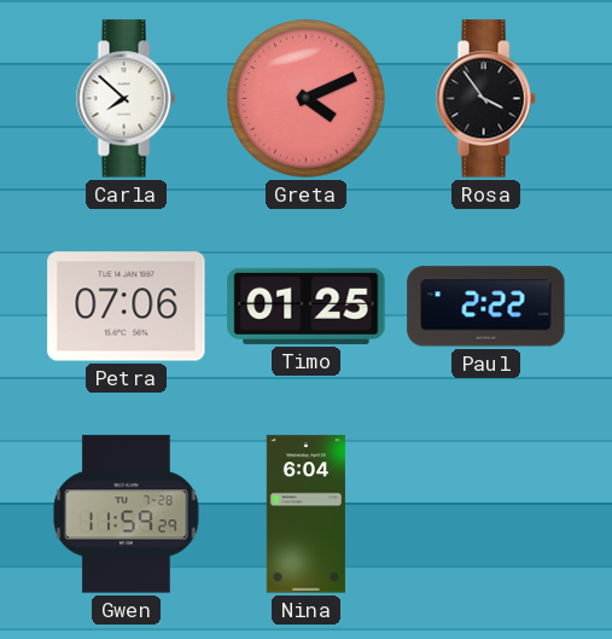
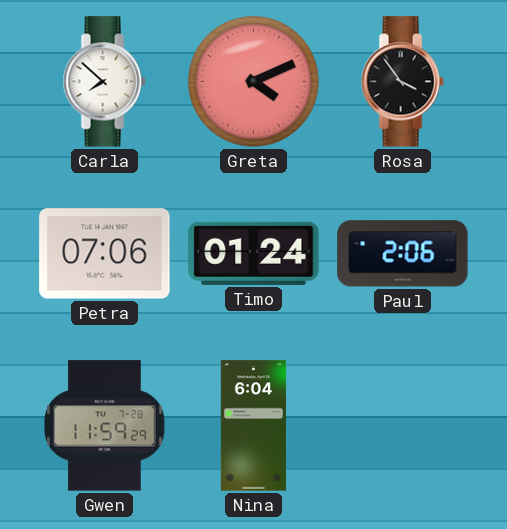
Timo: 01:25 -> 01:24 (254, 253)
Paul: 2:22 -> 2:06 (403, 254)
